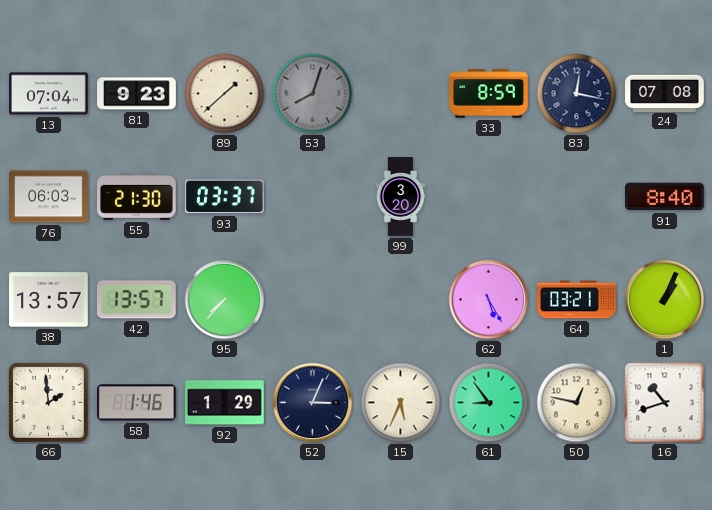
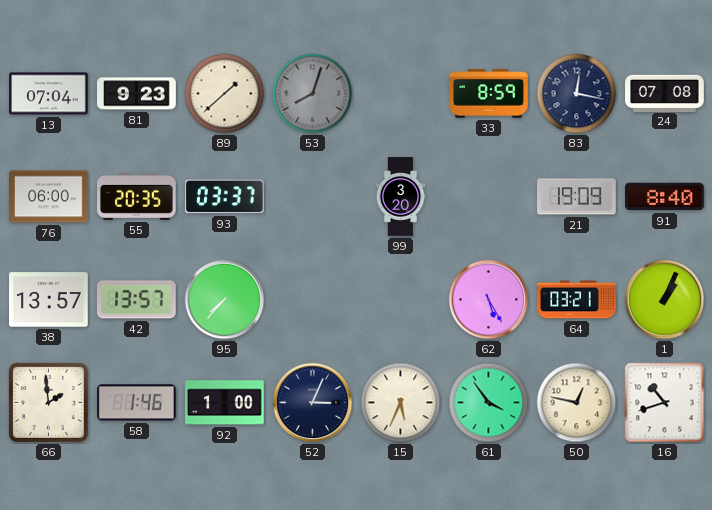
76: 06:03 -> 06:00 (49, 197)
55: 21:30 -> 20:35 (137, 196)
21: none -> 19:09 (577, 197)
92: 1:29 -> 1:00 (225, 403)
61: 8:54 -> 3:54 (489, 403)
